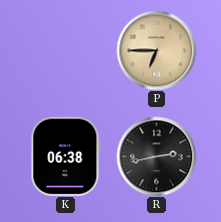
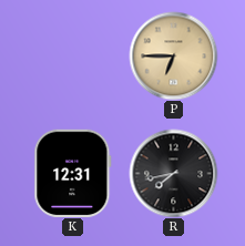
K: 06:38 -> 12:31 (73, 173)
R: 2:43 -> 7:43 (173, 173)
